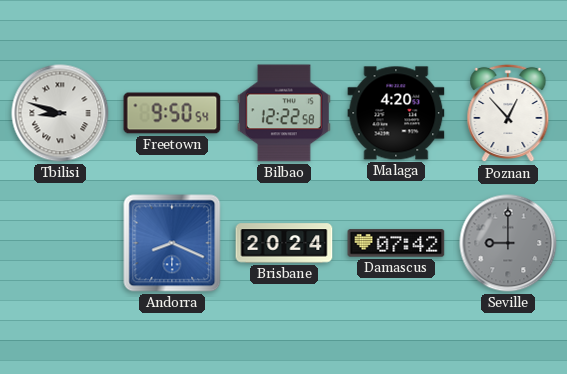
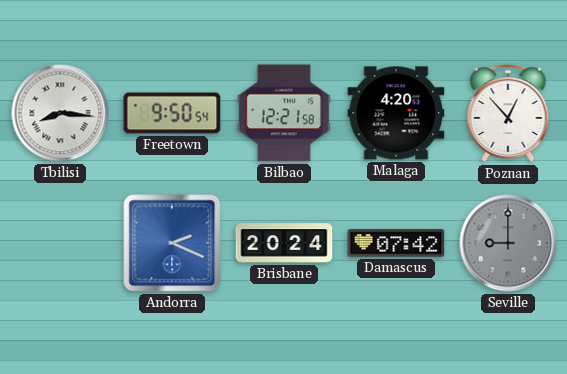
Tbilisi: 8:48 -> 8:16 (60, 113)
Bilbao: 12:22 -> 12:21 (284, 113)
Andorra: 8:19 -> 2:19 (172, 243)
